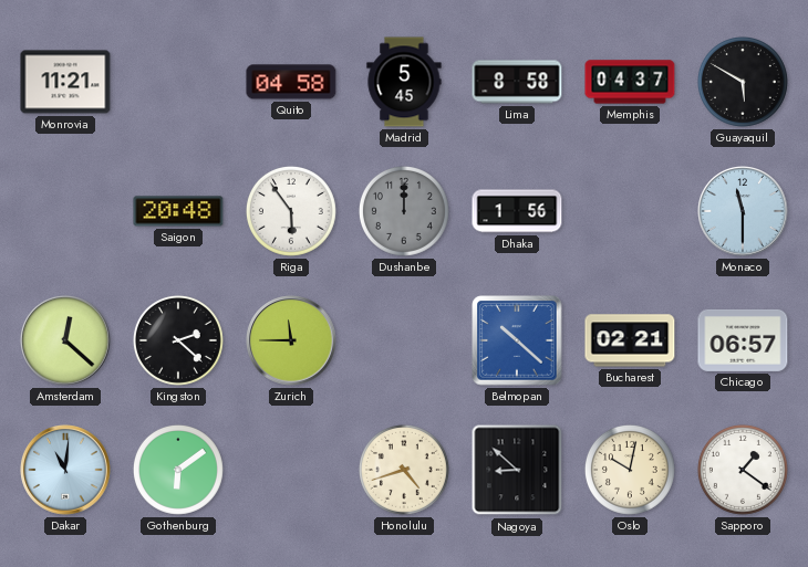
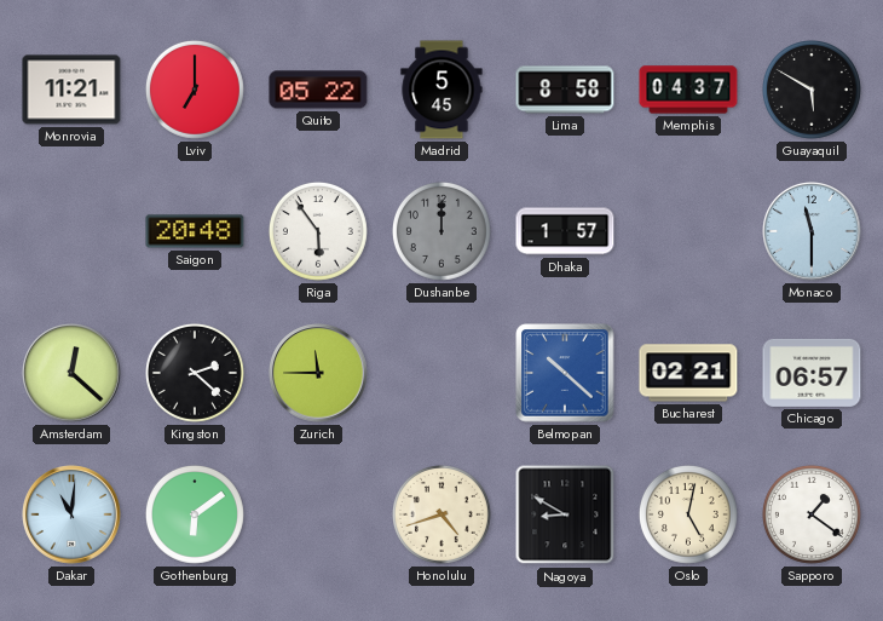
Lviv: none -> 7:00 (195, 90)
Quito: 04:58 -> 05:22 (318, 90)
Dhaka: 1:56 -> 1:57 (565, 231)
Nagoya: 8:52 -> 8:50 (565, 514)
Oslo: 10:02 -> 5:02 (688, 514)
